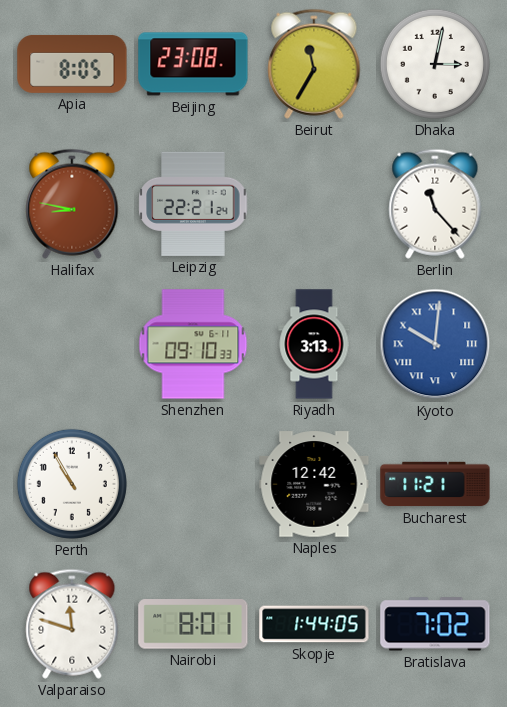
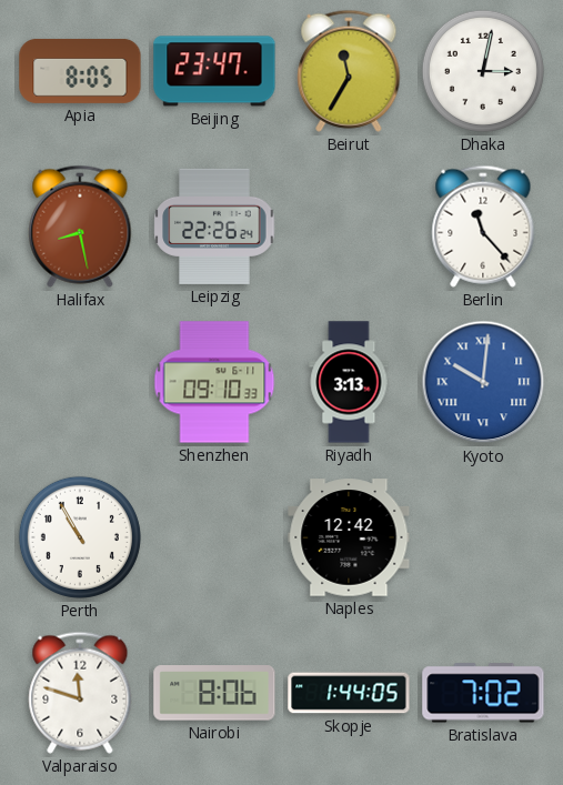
Beijing: 23:08 -> 23:47 (214, 71)
Halifax: 8:47 -> 8:28 (80, 227)
Leipzig: 22:21 -> 22:26 (214, 227)
Bucharest: 11:21 -> none (435, 484)
Nairobi: 8:01 -> 8:06 (214, 693)
